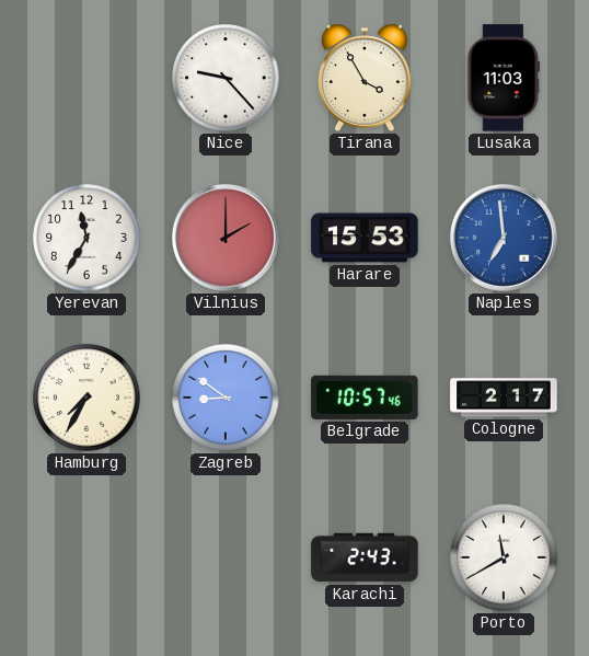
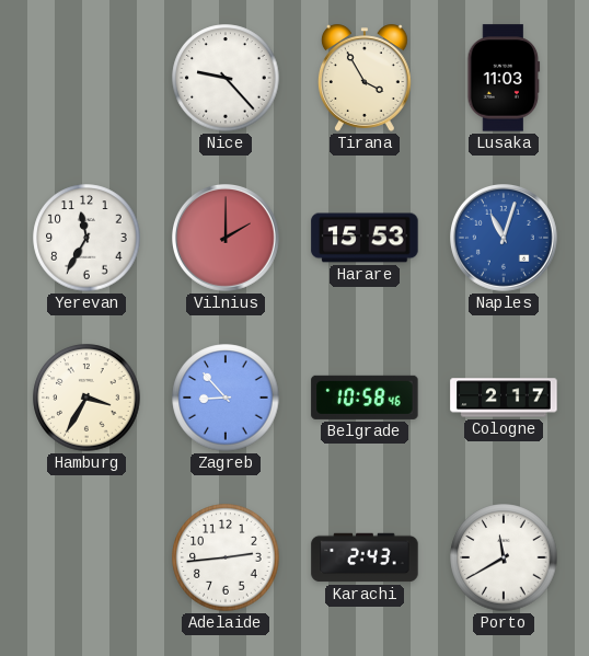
Naples: 6:59 -> 11:03 (505, 239)
Hamburg: 7:35 -> 3:35 (86, 398)
Zagreb: 8:51 -> 8:53 (226, 398)
Belgrade: 10:57 -> 10:58 (365, 398)
Adelaide: none -> 2:44 (226, 557)
